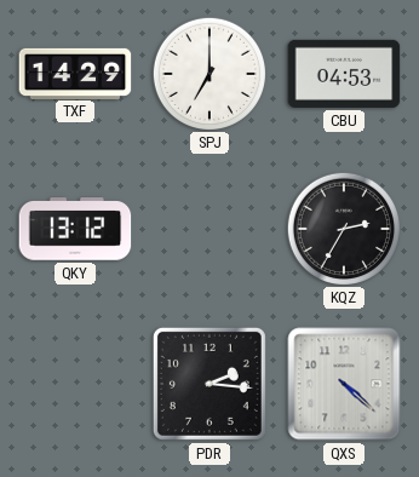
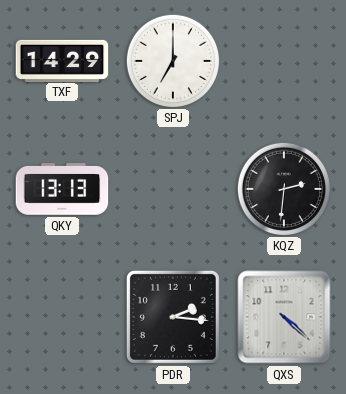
CBU: 04:53 -> none (344, 74)
QKY: 13:12 -> 13:13 (62, 189)
KQZ: 2:35 -> 2:31 (283, 188)
